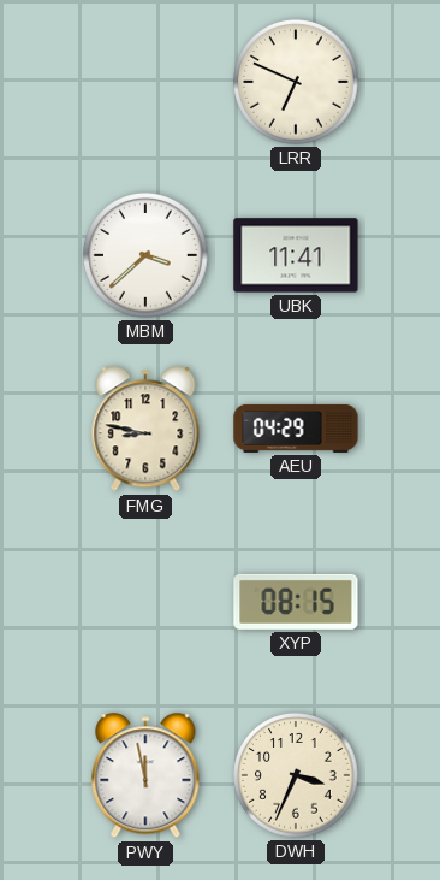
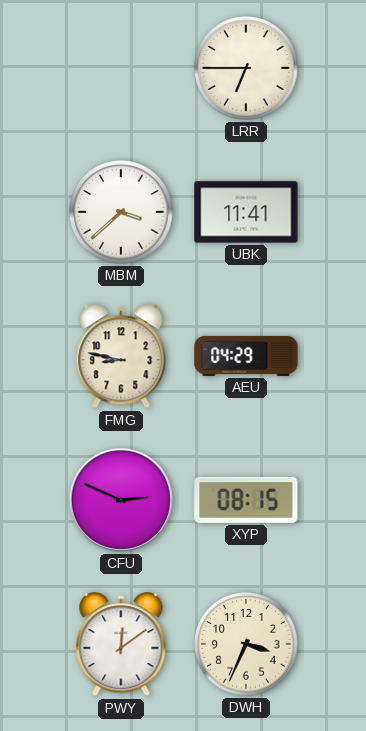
LRR: 6:49 -> 6:45 (246, 68)
CFU: none -> 2:49 (121, 500)
PWY: 11:58 -> 12:09 (121, 645)
